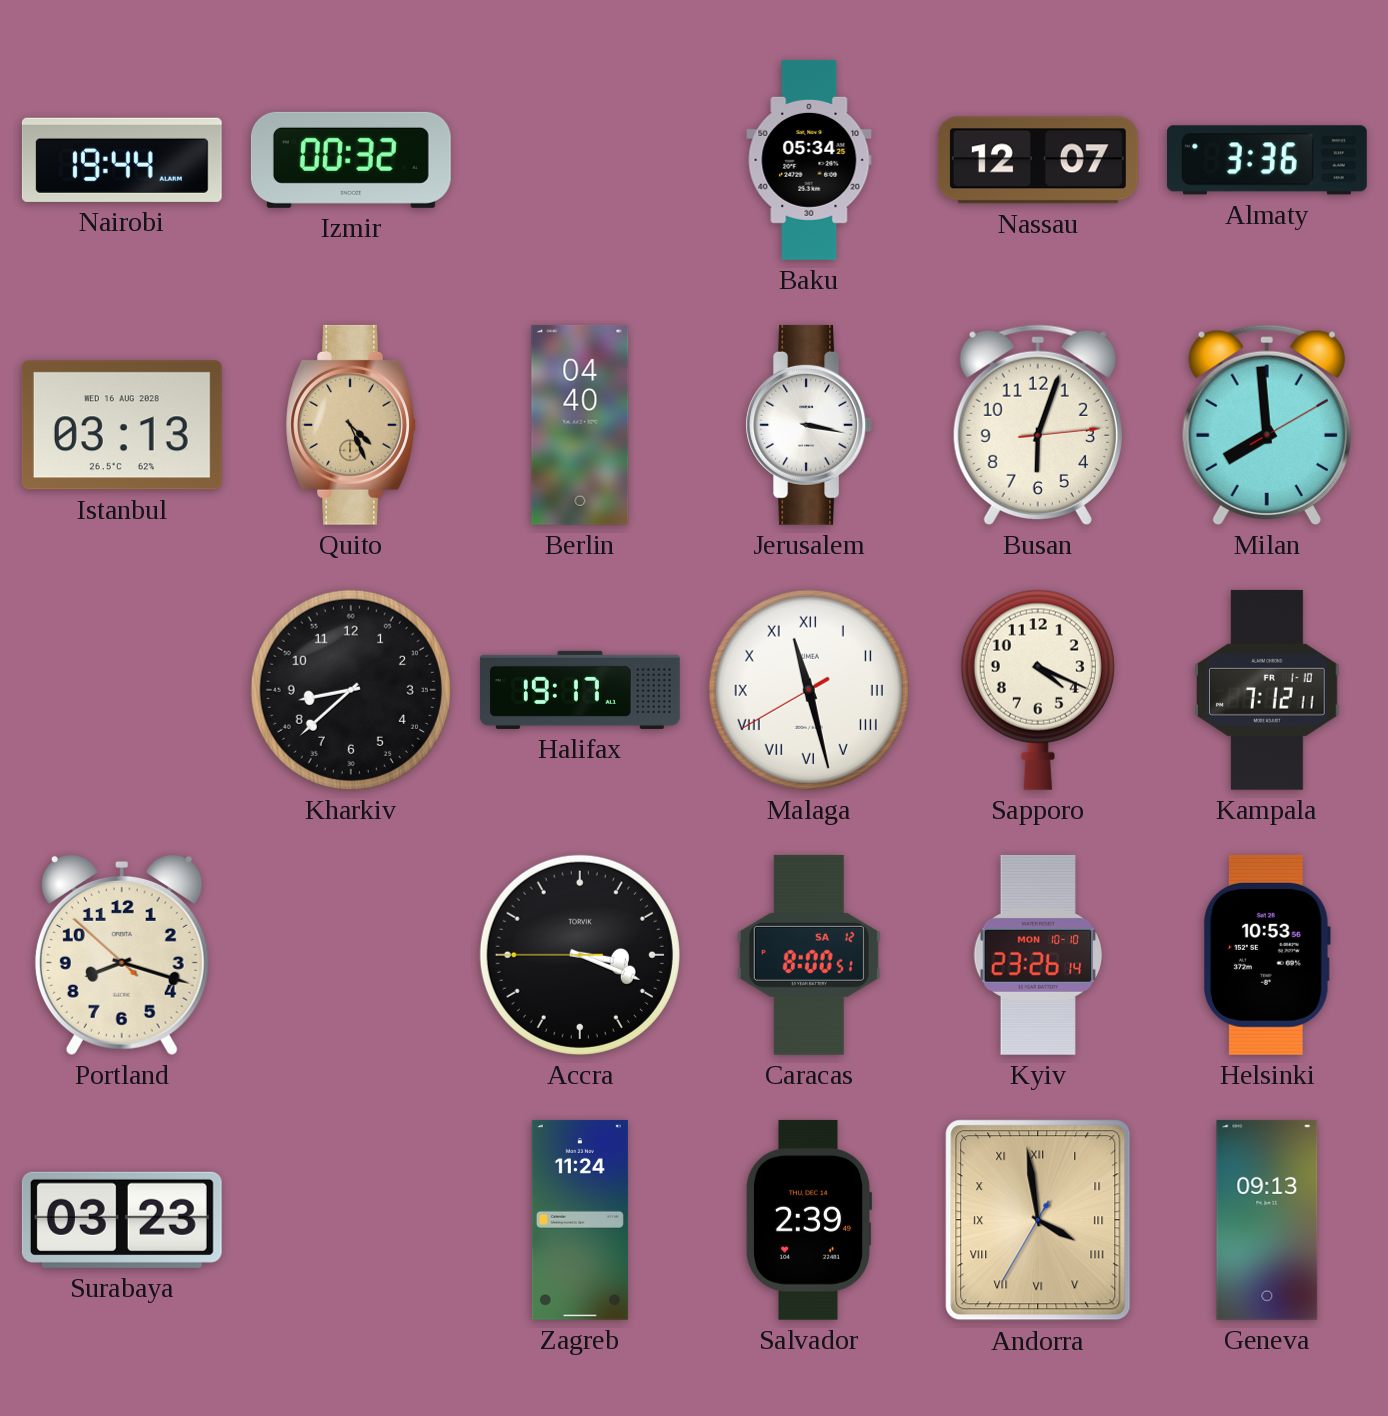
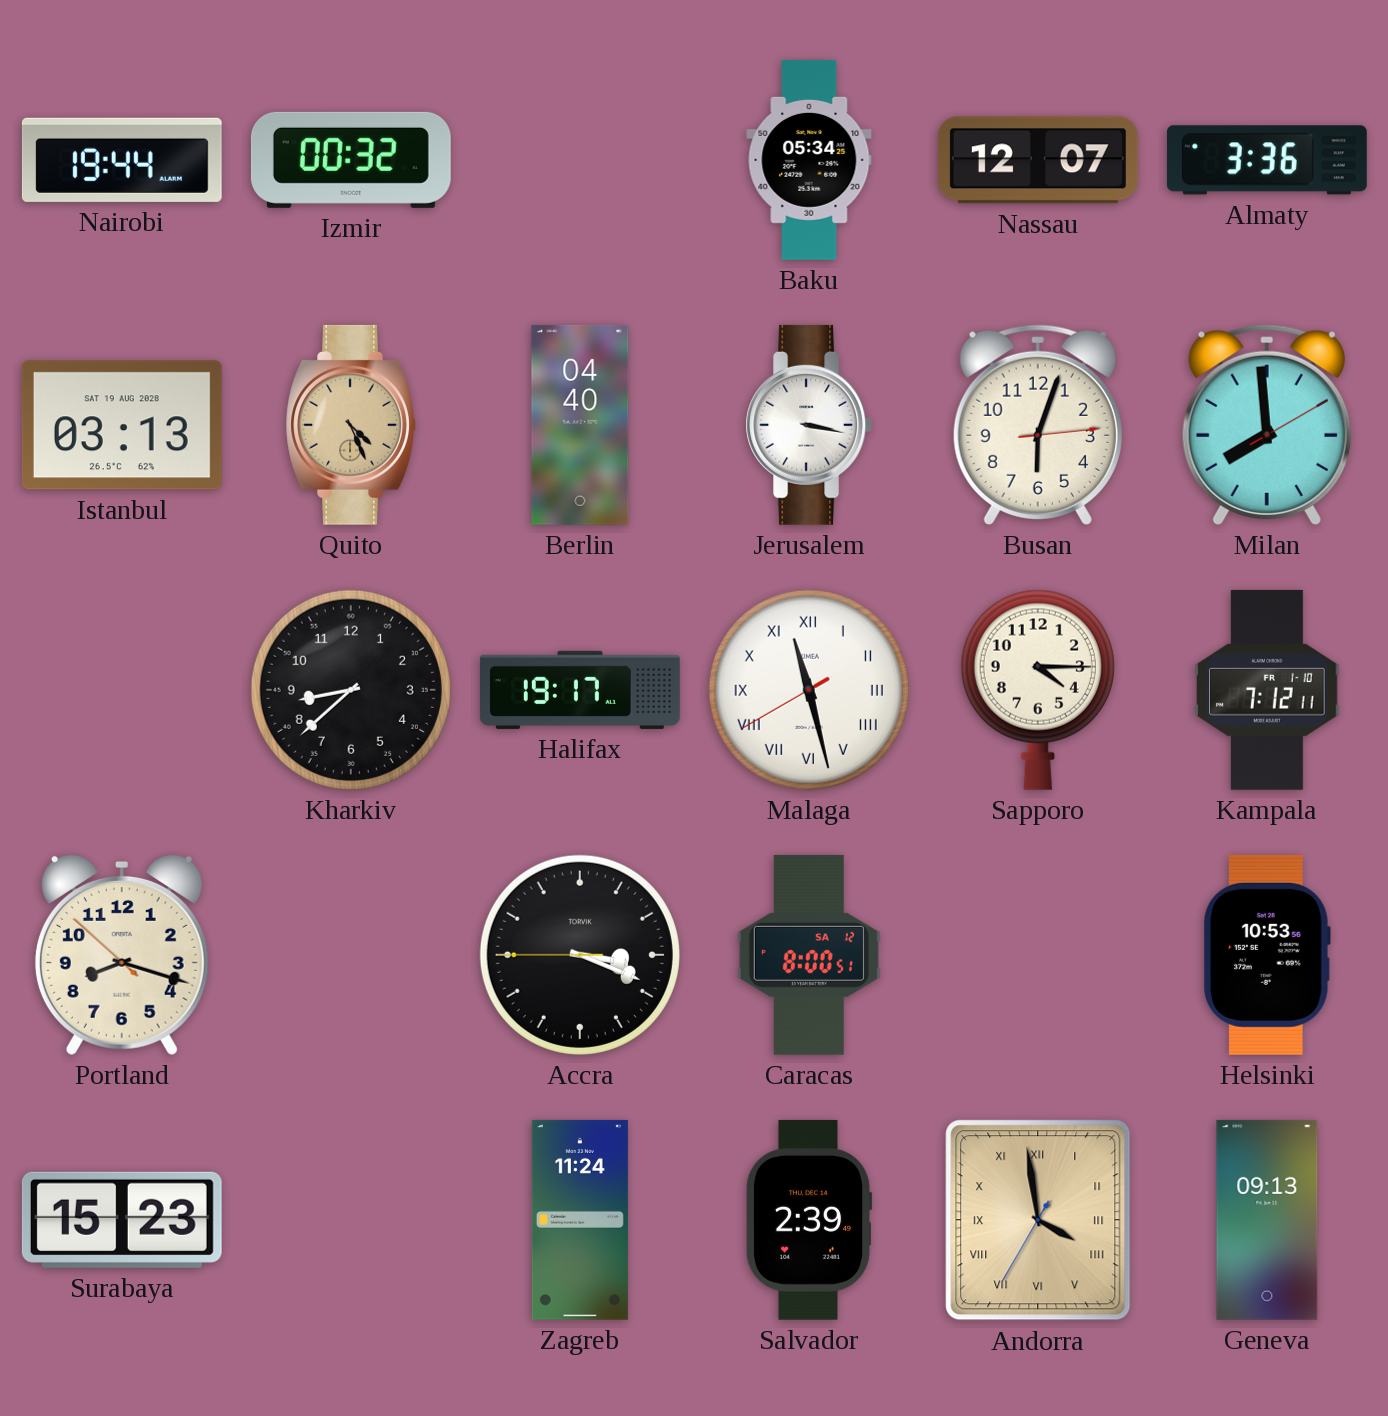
Istanbul date: WED 16 AUG 2028 -> SAT 19 AUG 2028 (122, 425)
Sapporo: 4:19 -> 4:15 (1038, 690)
Kyiv: 23:26 -> none (1038, 955)
Surabaya: 03:23 -> 15:23 (122, 1220)
